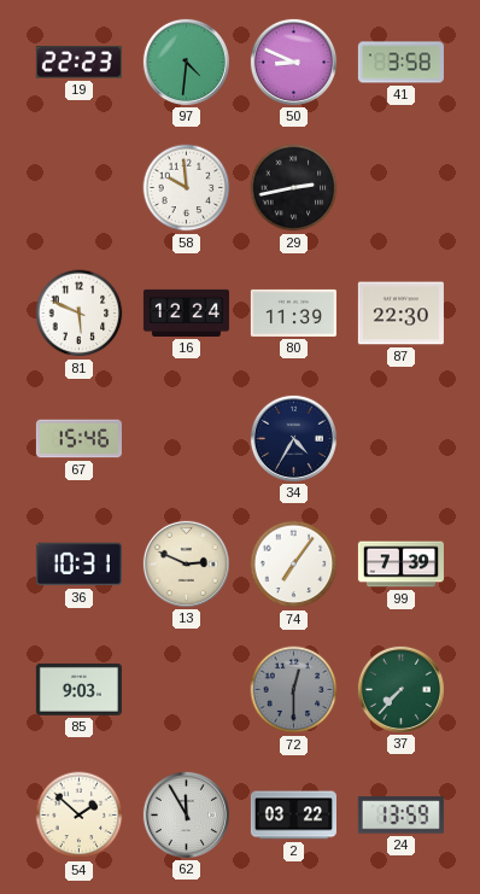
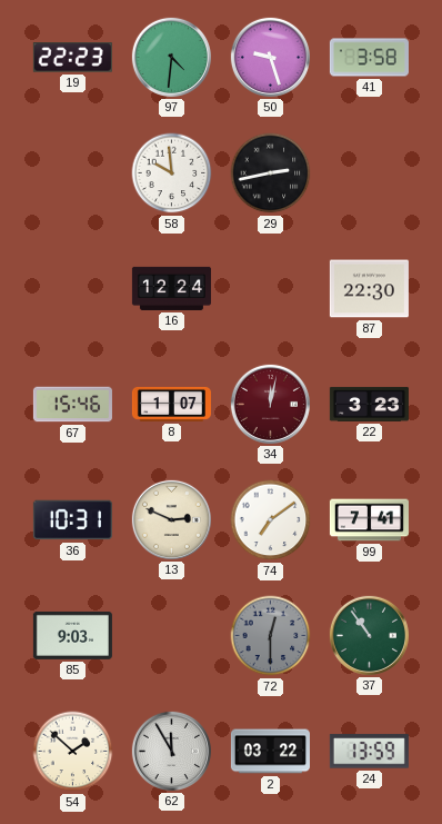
50: 8:49 -> 9:27 (270, 57)
81: 5:49 -> none (80, 314)
80: 11:39 -> none (293, 312)
8: none -> 1:07 (171, 404)
34: 4:35 -> 12:02 (270, 404)
34 dial: navy -> burgundy (270, 404)
22: none -> 3:23 (369, 404)
74: 7:06 -> 7:09 (271, 520)
99: 7:39 -> 7:41 (369, 520)
37: 7:37 -> 10:54 (369, 635)
